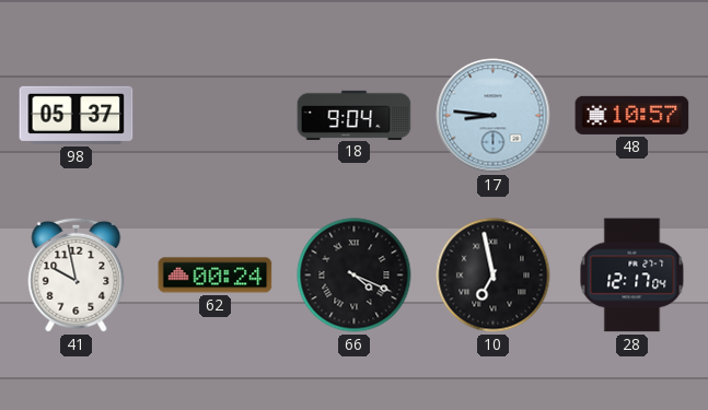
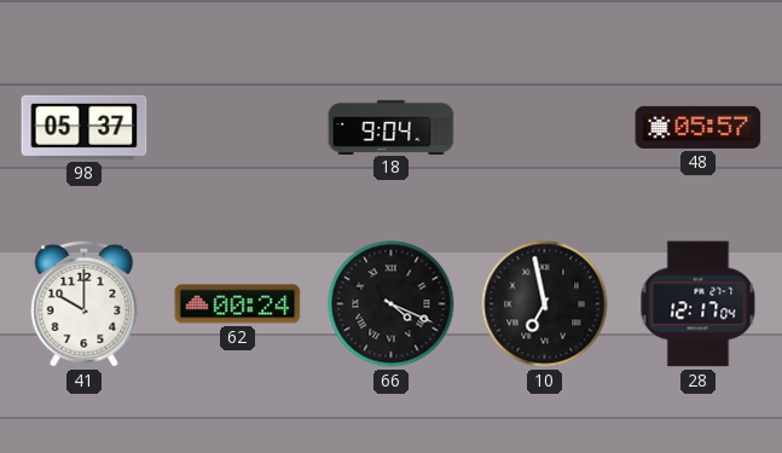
17: 8:46 -> none (494, 116)
48: 10:57 -> 05:57 (699, 127)
41: 9:58 -> 10:00 (85, 303)
